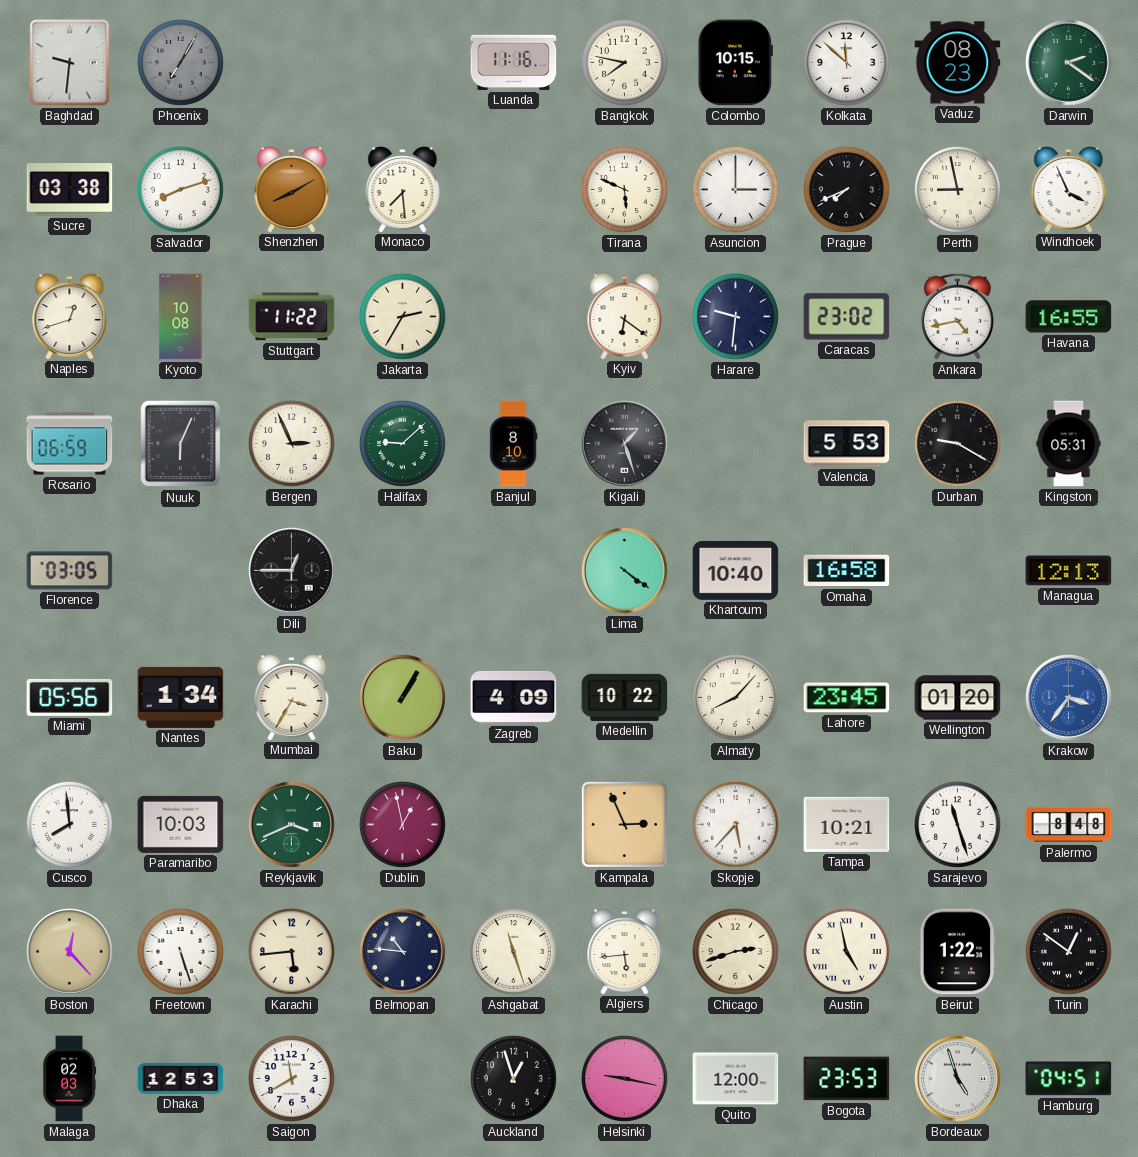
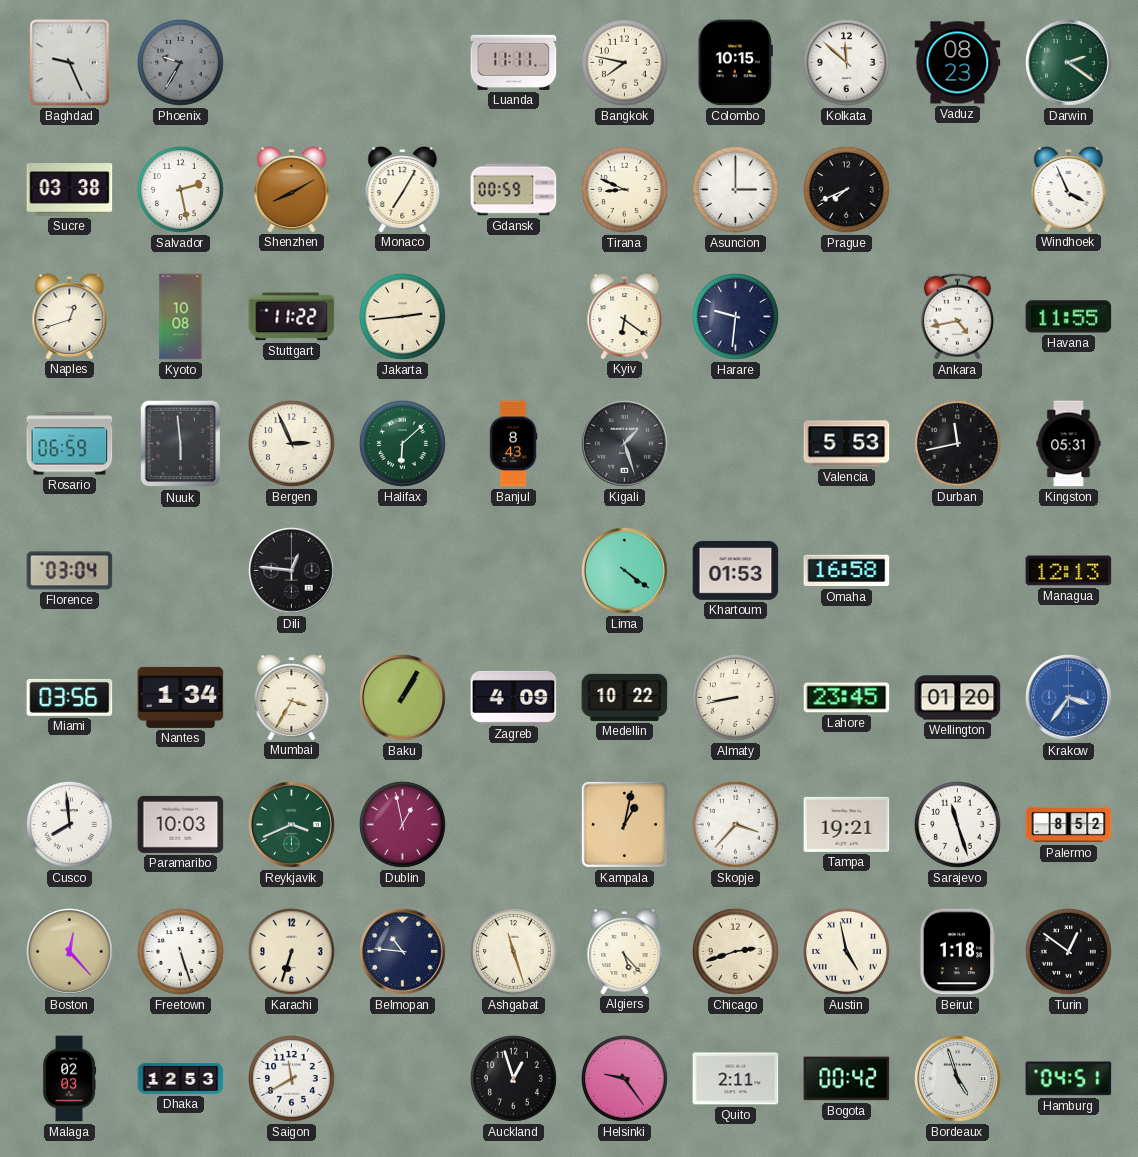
Baghdad: 9:31 -> 9:26 (70, 63)
Phoenix: 7:05 -> 9:35 (180, 62)
Luanda: 11:16 -> 11:11 (514, 62)
Salvador: 8:12 -> 2:28 (180, 189)
Monaco: 7:29 -> 7:05 (403, 190)
Gdansk: none -> 00:59 (514, 190)
Tirana: 5:49 -> 8:49 (624, 189)
Perth: 8:58 -> none (957, 189)
Jakarta: 2:35 -> 2:44 (402, 316)
Caracas: 23:02 -> none (847, 317)
Havana: 16:55 -> 11:55 (1069, 317)
Nuuk: 6:04 -> 5:59 (181, 444)
Halifax: 9:08 -> 6:08 (402, 443)
Banjul: 8:10 -> 8:43 (513, 444)
Durban: 9:20 -> 11:43 (957, 443)
Florence: 03:05 -> 03:04 (70, 571)
Dili: 12:45 -> 12:46 (292, 571)
Khartoum: 10:40 -> 01:53 (736, 570)
Miami: 05:56 -> 03:56 (70, 697)
Almaty: 8:07 -> 8:43 (735, 697)
Kampala: 2:56 -> 1:02 (624, 824)
Skopje: 5:37 -> 3:37 (735, 824)
Tampa: 10:21 -> 19:21 (847, 824)
Palermo: 8:48 -> 8:52 (1069, 825)
Karachi: 5:44 -> 6:33 (291, 951)
Algiers: 5:44 -> 5:23 (625, 952)
Beirut: 1:22 -> 1:18 (958, 952)
Helsinki: 9:17 -> 9:24 (624, 1078)
Quito: 12:00 -> 2:11 (736, 1079)
Bogota: 23:53 -> 00:42 (847, 1079)
